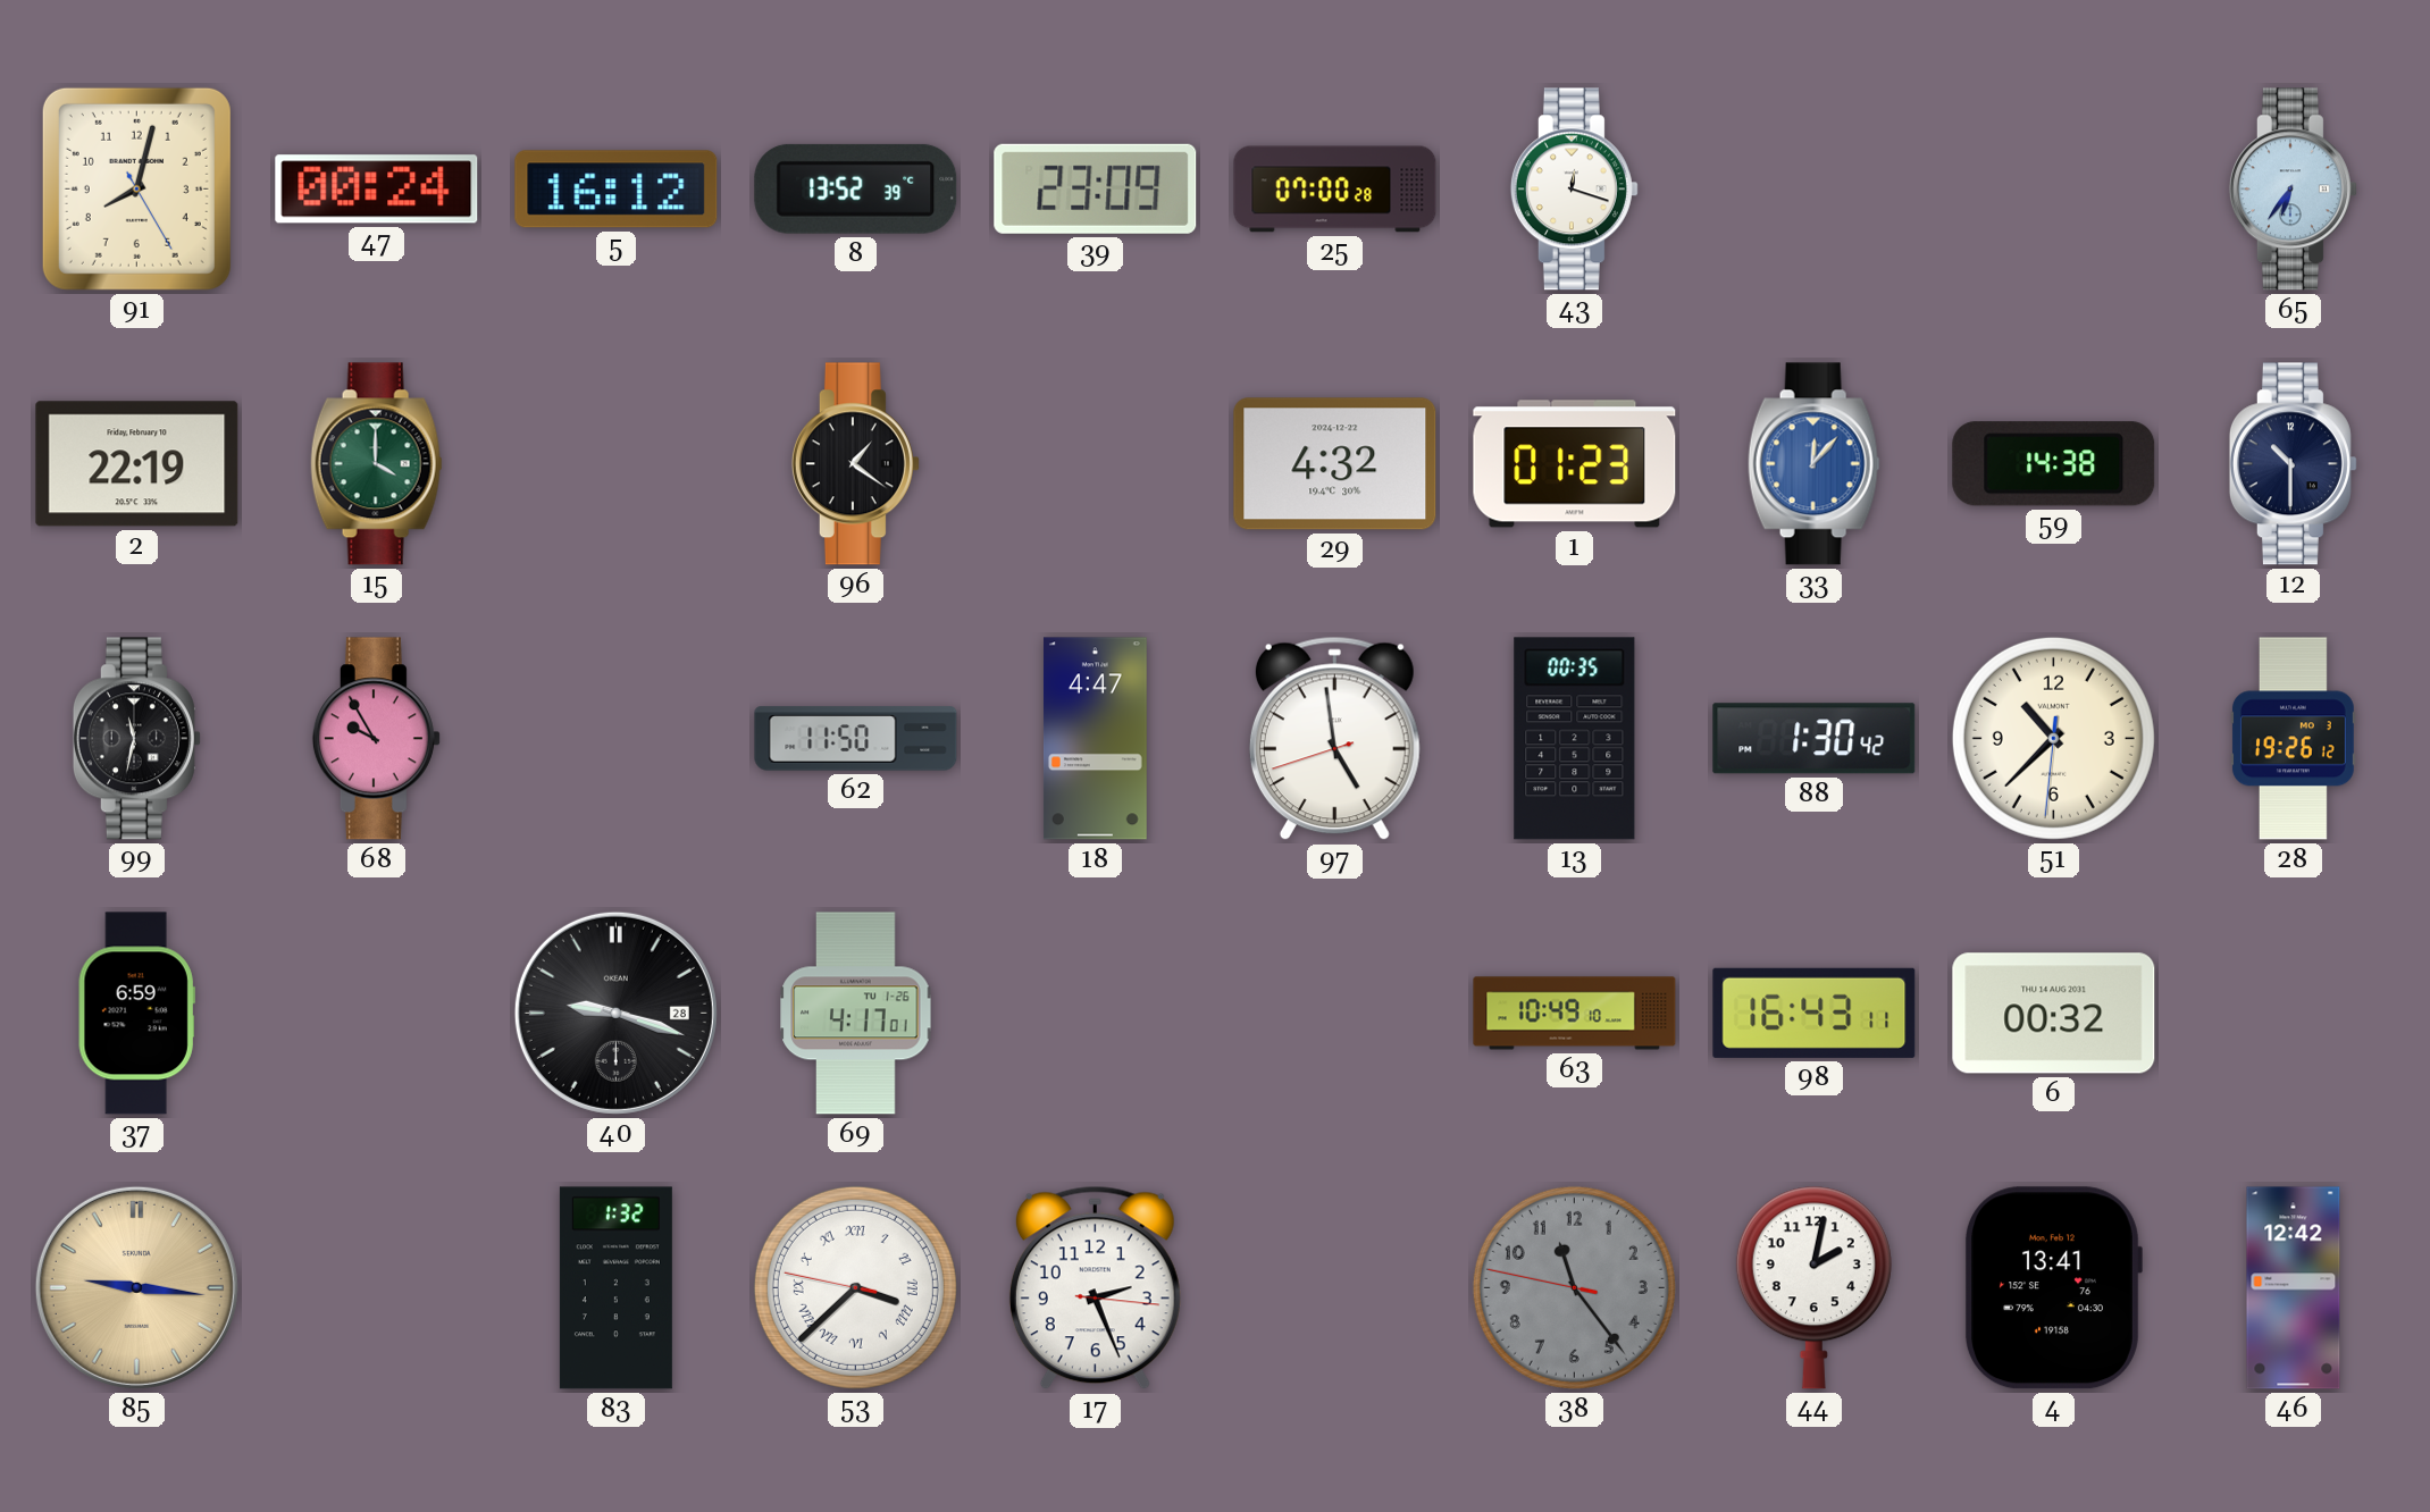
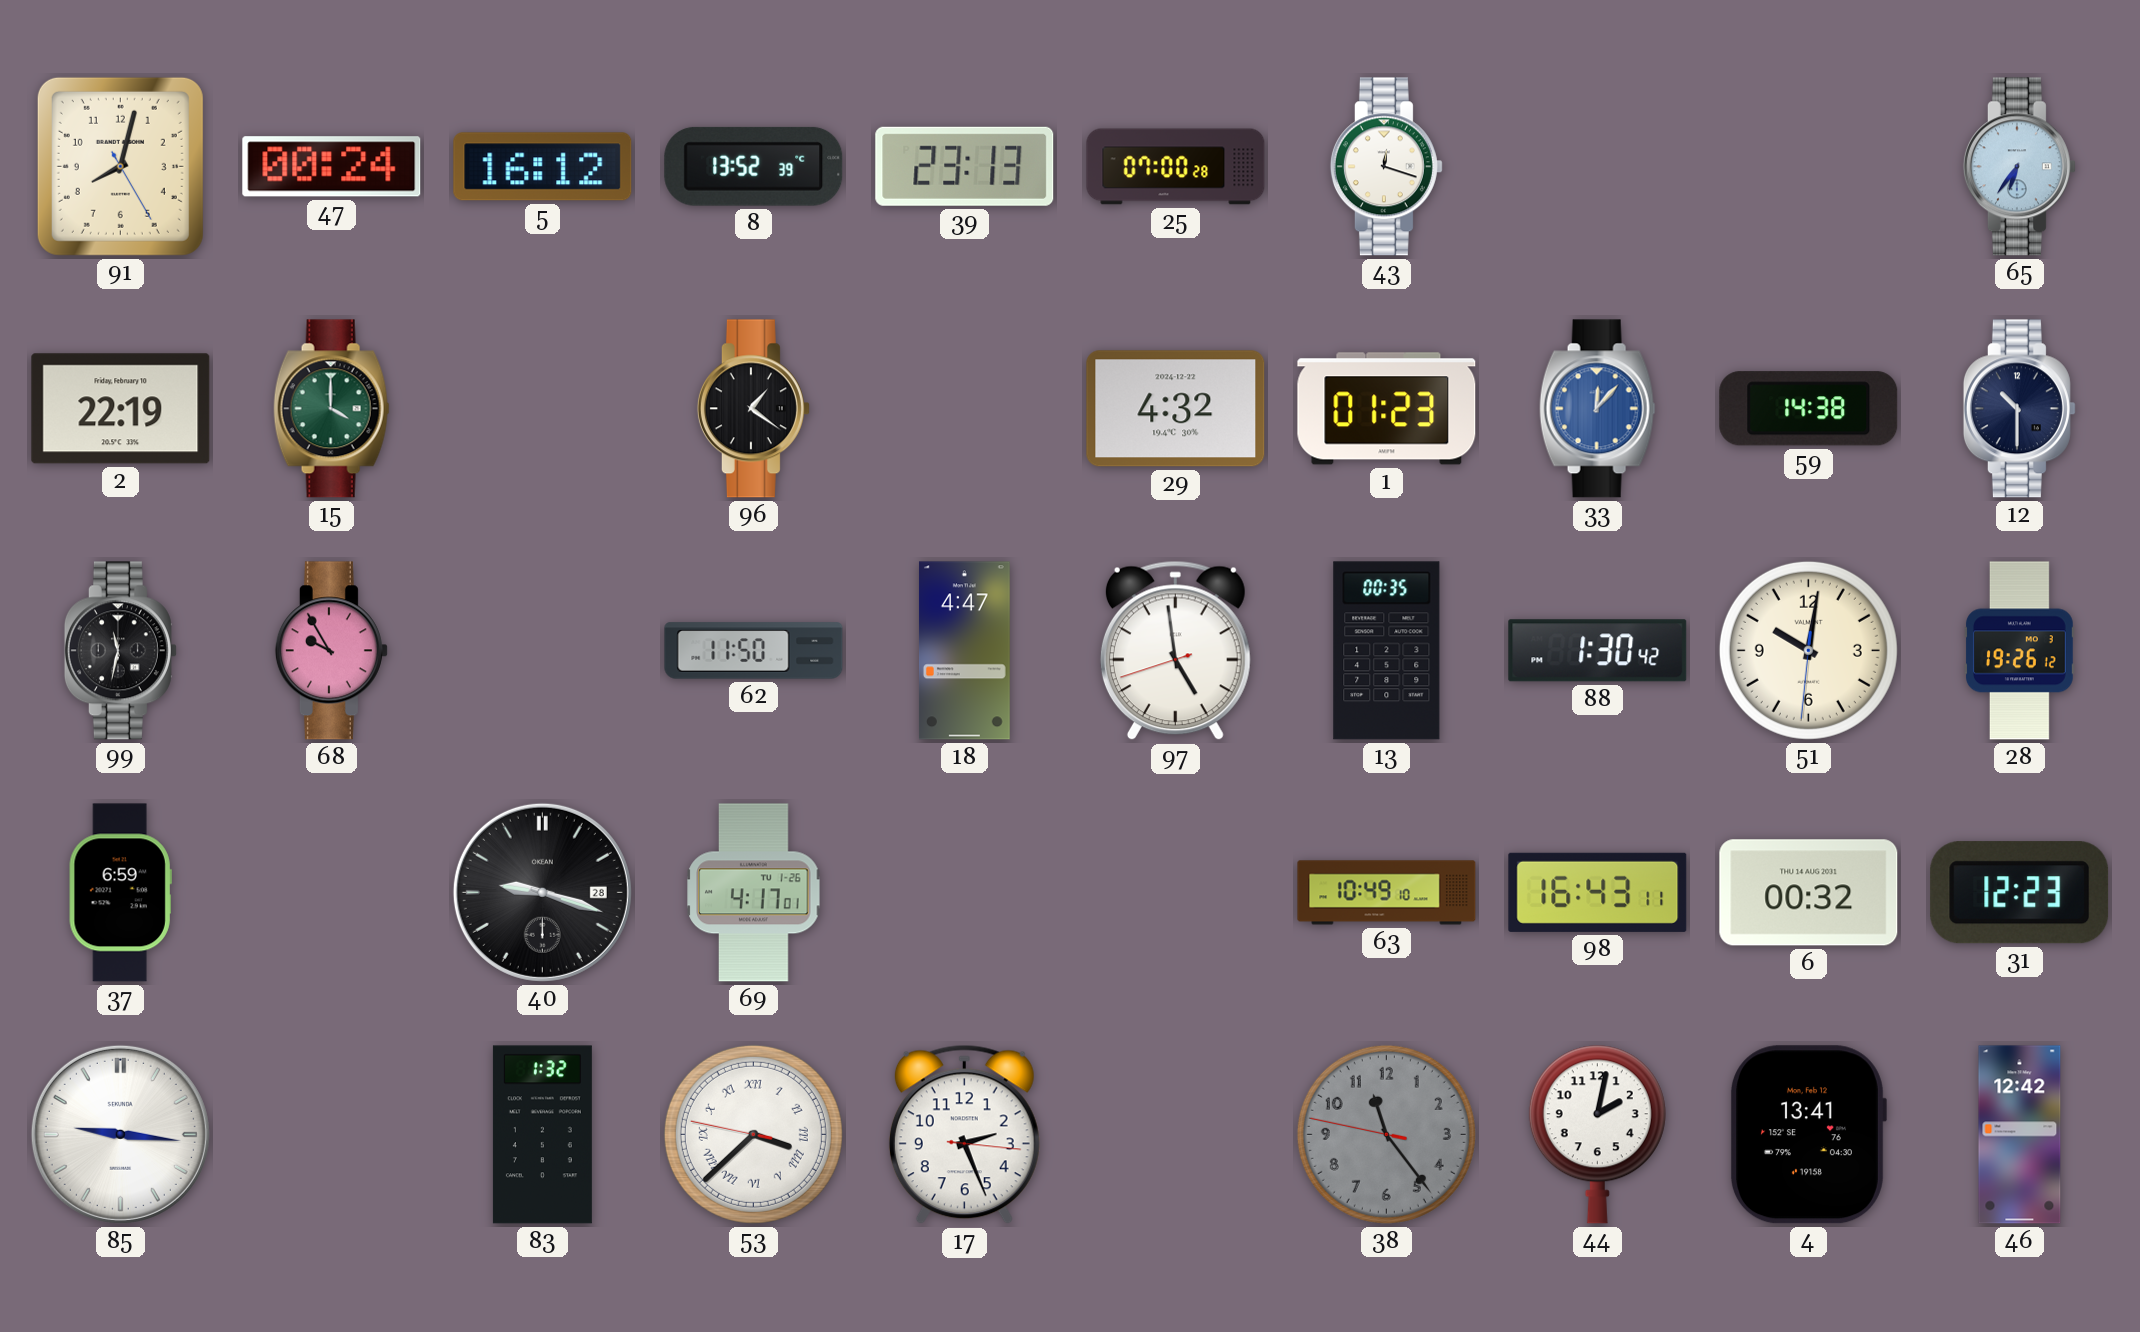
39: 23:09 -> 23:13 (965, 166)
51: 10:37 -> 10:01 (1808, 650)
31: none -> 12:23 (2020, 893)
85 dial: champagne -> white (120, 1134)
